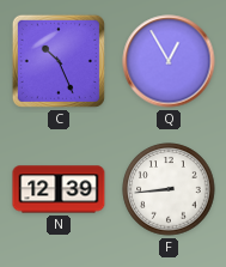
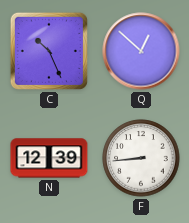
Q: 12:55 -> 12:52 (141, 51)
